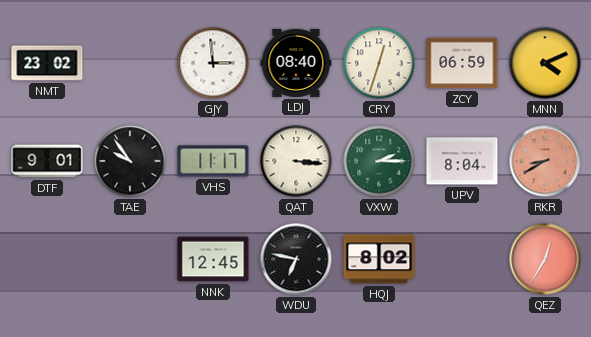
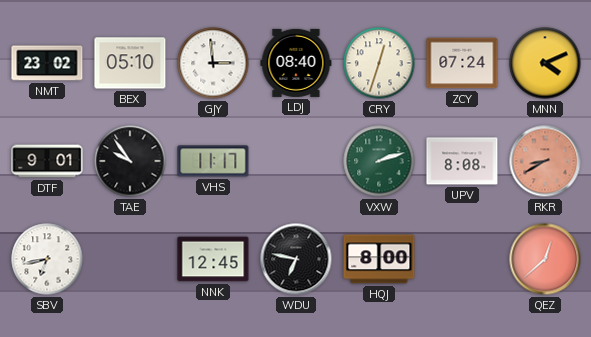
BEX: none -> 05:10 (130, 63)
ZCY: 06:59 -> 07:24 (462, 63)
QAT: 3:16 -> none (296, 161)
VXW: 2:15 -> 2:12 (379, 161)
UPV: 8:04 -> 8:08 (462, 161)
SBV: none -> 6:43 (47, 259)
HQJ: 8:02 -> 8:00 (379, 259)
QEZ: 12:35 -> 12:38 (545, 259)
